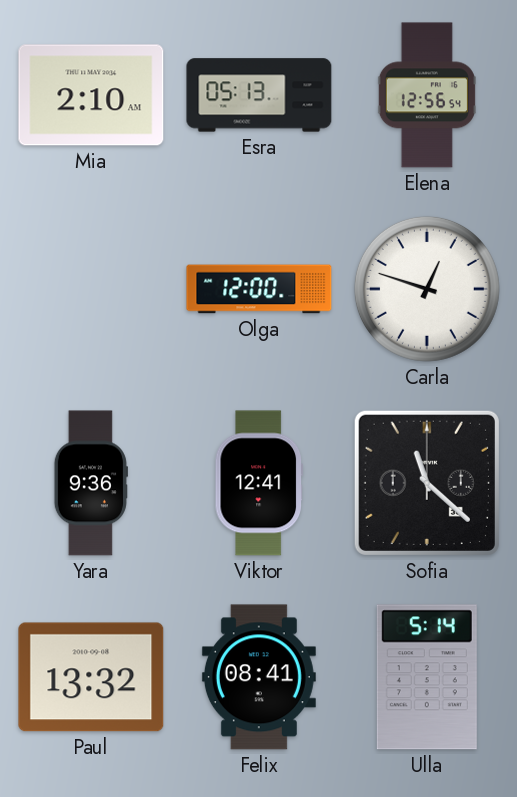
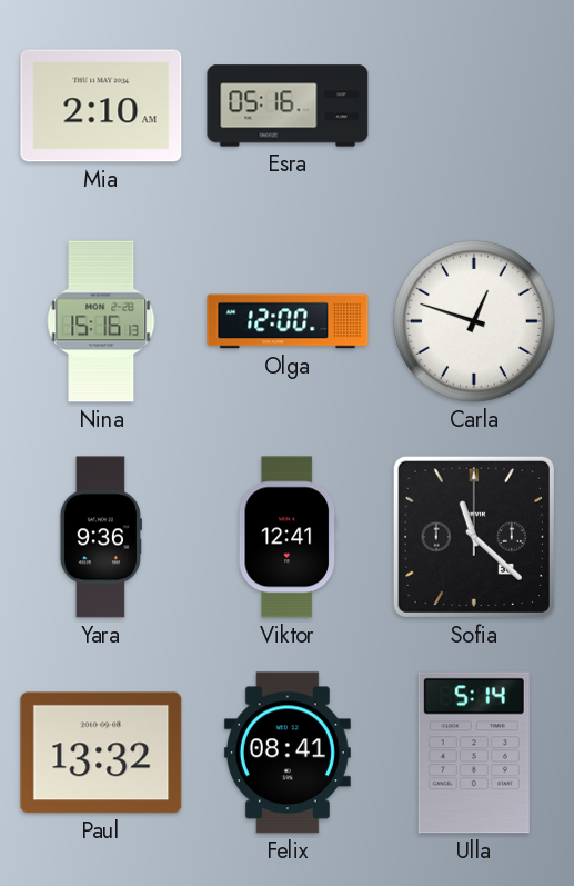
Esra: 05:13 -> 05:16 (288, 106)
Elena: 12:56 -> none (427, 95)
Nina: none -> 15:16 (101, 321)
